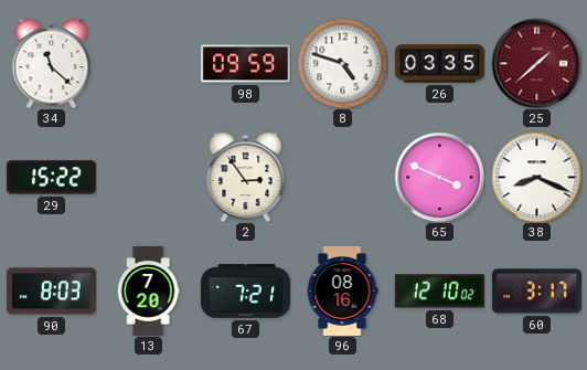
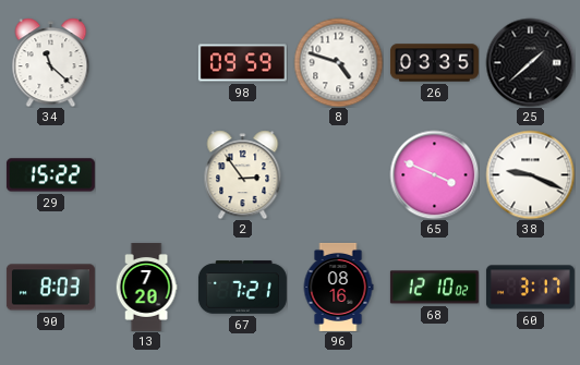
25 dial: burgundy -> black (530, 62)
38: 8:19 -> 9:19 (530, 174)
